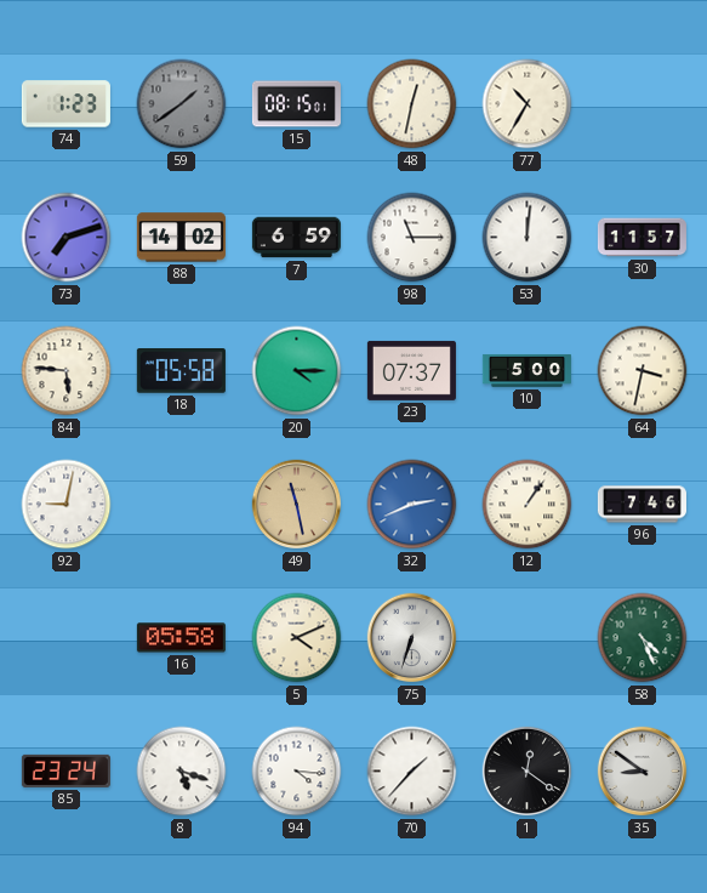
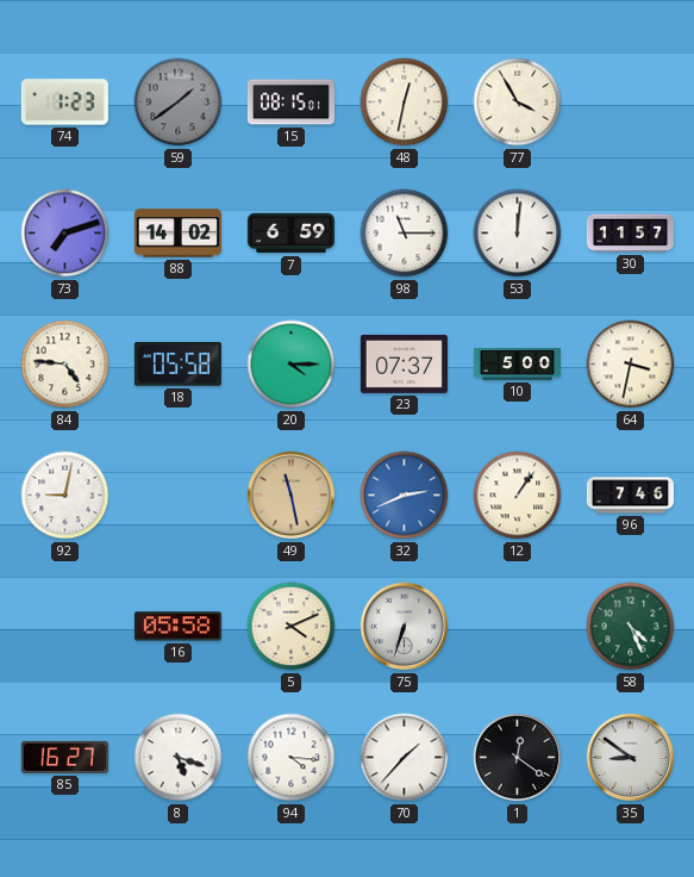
77: 10:35 -> 3:55 (518, 102)
84: 5:46 -> 4:46 (65, 365)
85: 23:24 -> 16:27 (64, 757)
